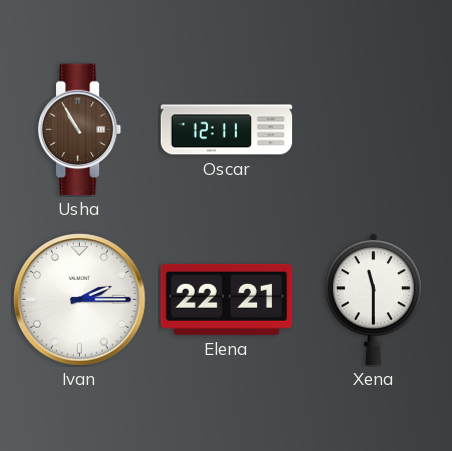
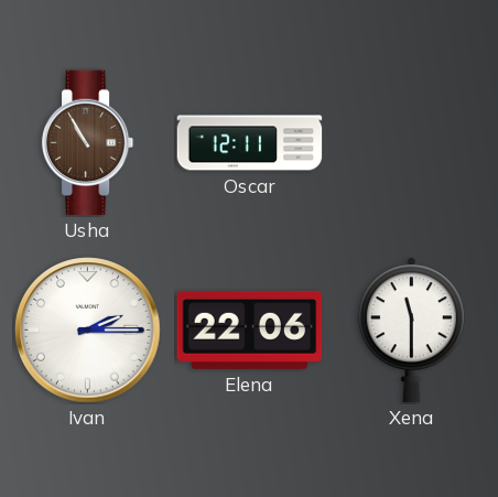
Elena: 22:21 -> 22:06 (250, 329)
